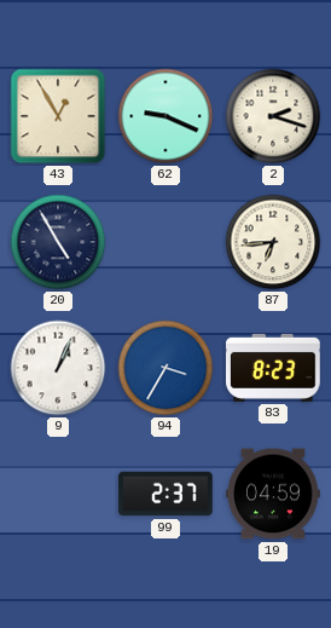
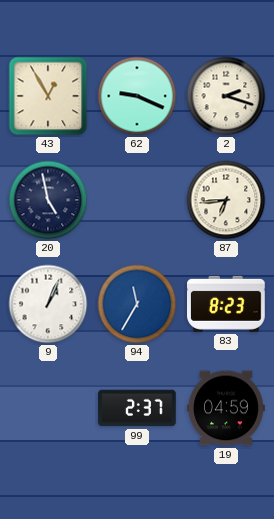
20: 4:55 -> 4:58 (48, 200)
94: 3:35 -> 11:35 (137, 304)
